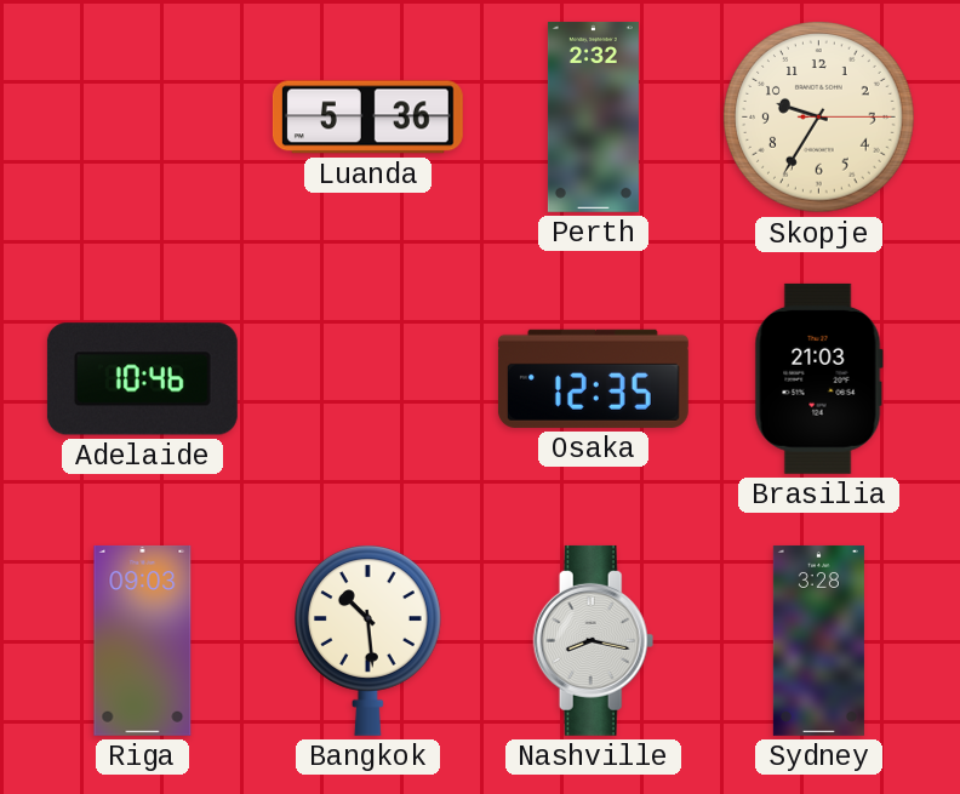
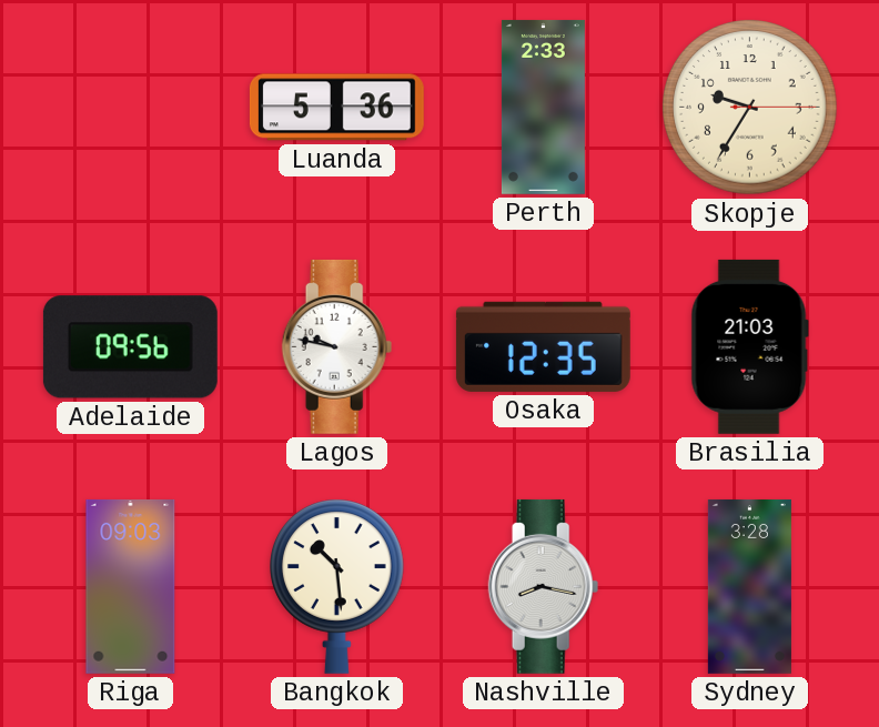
Perth: 2:32 -> 2:33 (543, 107)
Adelaide: 10:46 -> 09:56 (130, 347)
Lagos: none -> 9:47 (337, 346)
